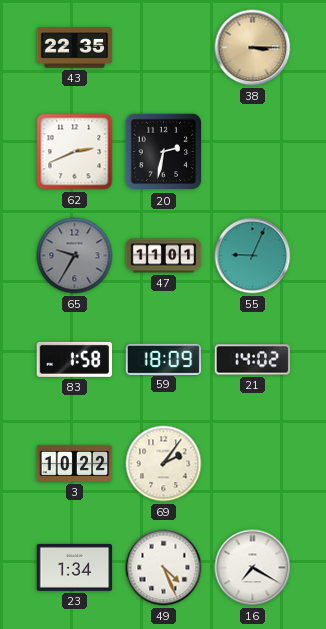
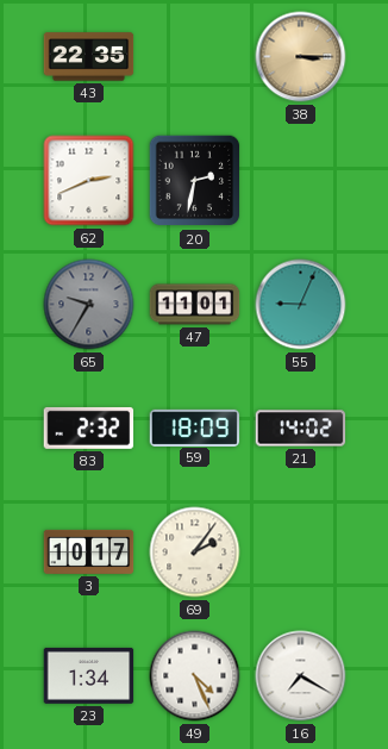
83: 1:58 -> 2:32 (89, 427)
3: 10:22 -> 10:17 (89, 551)
